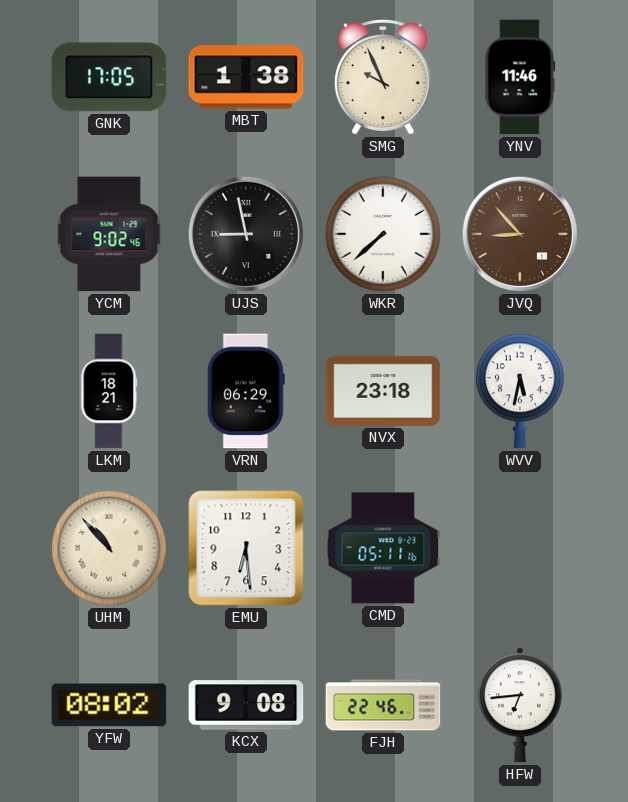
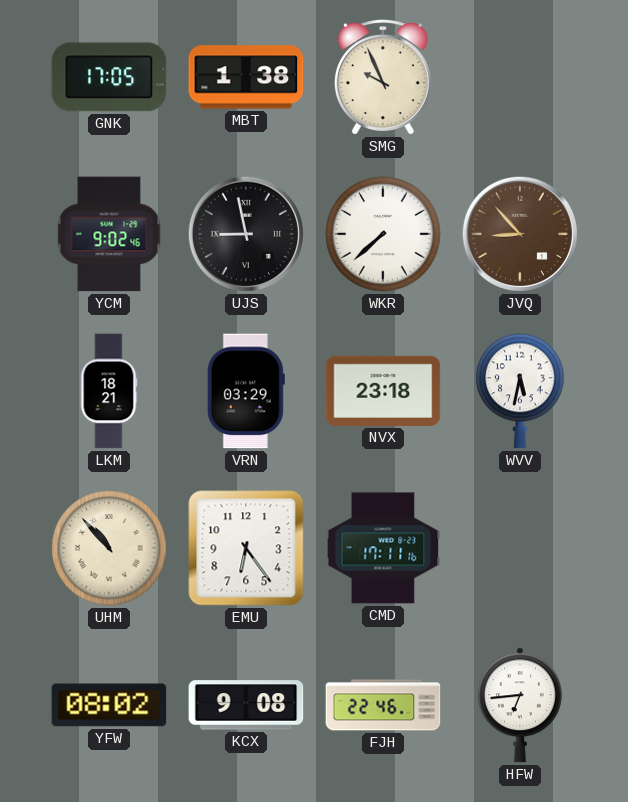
YNV: 11:46 -> none (520, 77)
VRN: 06:29 -> 03:29 (246, 391)
EMU: 6:29 -> 6:24 (246, 548)
CMD: 05:11 -> 17:11 (383, 548)
